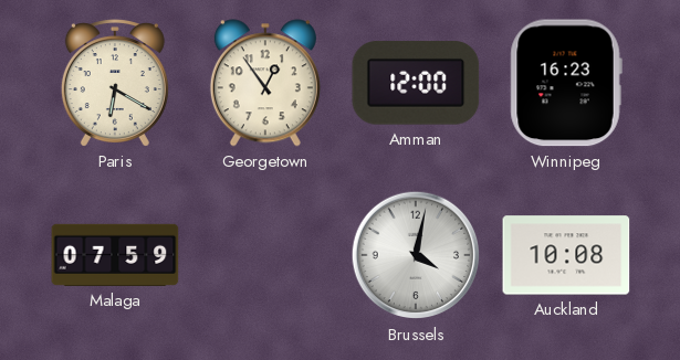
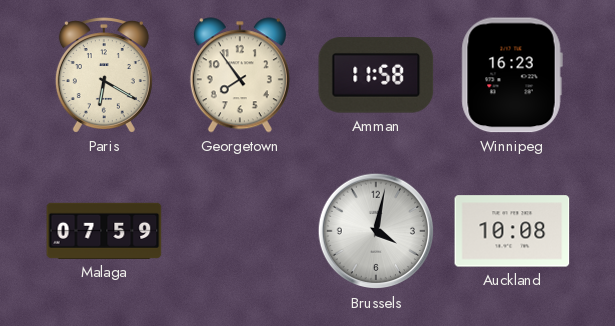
Georgetown: 12:54 -> 7:54 (240, 75)
Amman: 12:00 -> 11:58 (376, 75)
